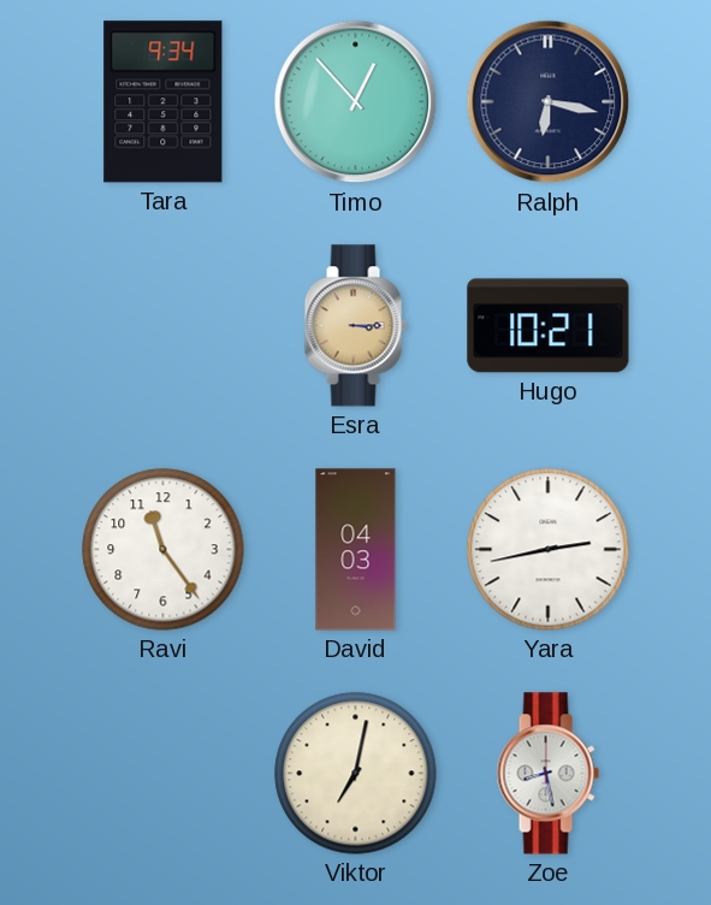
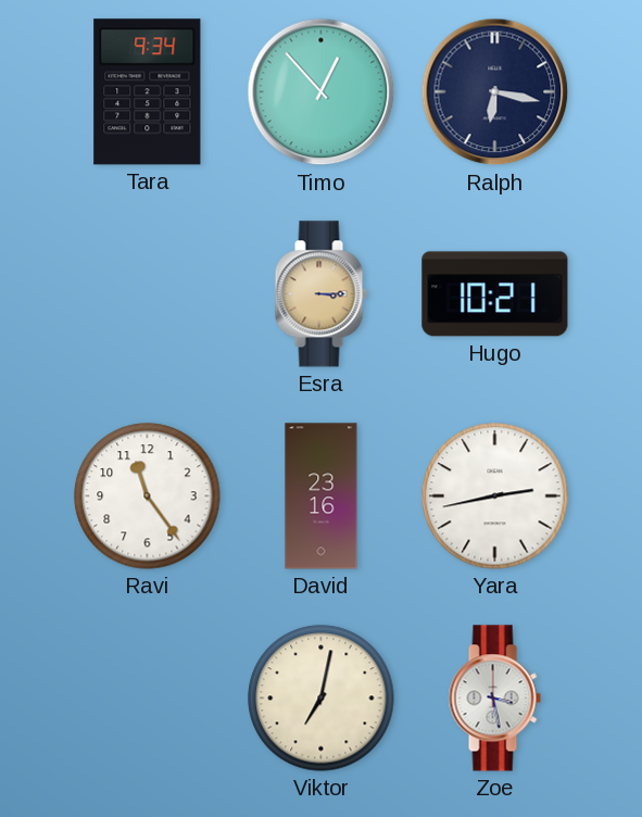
David: 04:03 -> 23:16 (322, 497)
Zoe: 8:28 -> 3:28 (494, 699)
